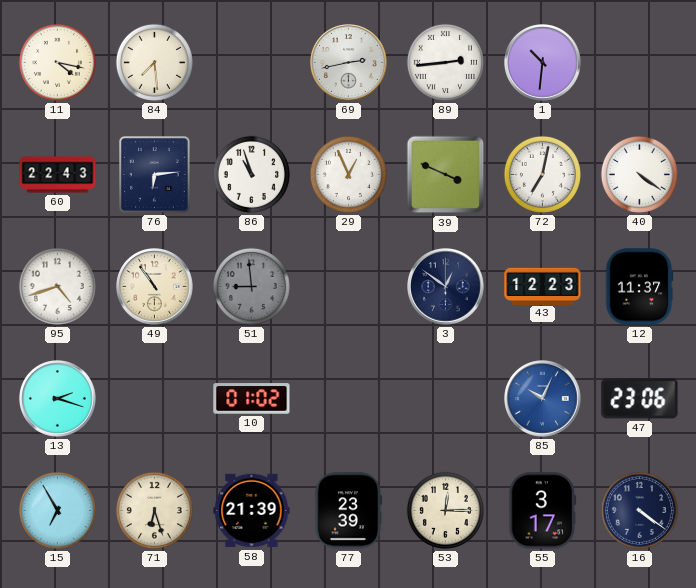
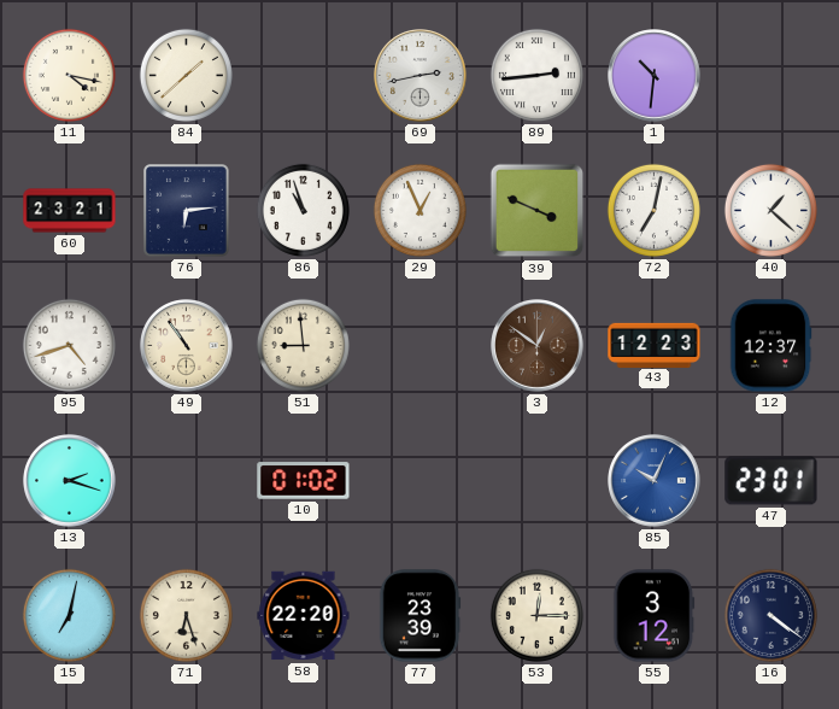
84: 7:29 -> 1:38 (186, 75)
60: 22:43 -> 23:21 (70, 211)
40: 4:21 -> 1:22 (770, 210)
51 dial: grey -> cream (303, 345)
3 dial: navy -> brown (538, 346)
12: 11:37 -> 12:37 (770, 346)
47: 23:06 -> 23:01 (771, 481)
15: 6:55 -> 7:02 (69, 615)
58: 21:39 -> 22:20 (304, 616)
55: 3:17 -> 3:12 (655, 616)
